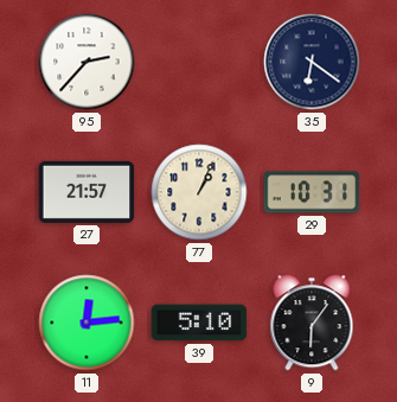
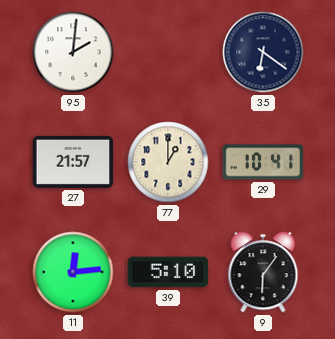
95: 2:37 -> 2:01 (73, 52)
77: 1:04 -> 1:00 (168, 162)
29: 10:31 -> 10:41 (263, 162)
